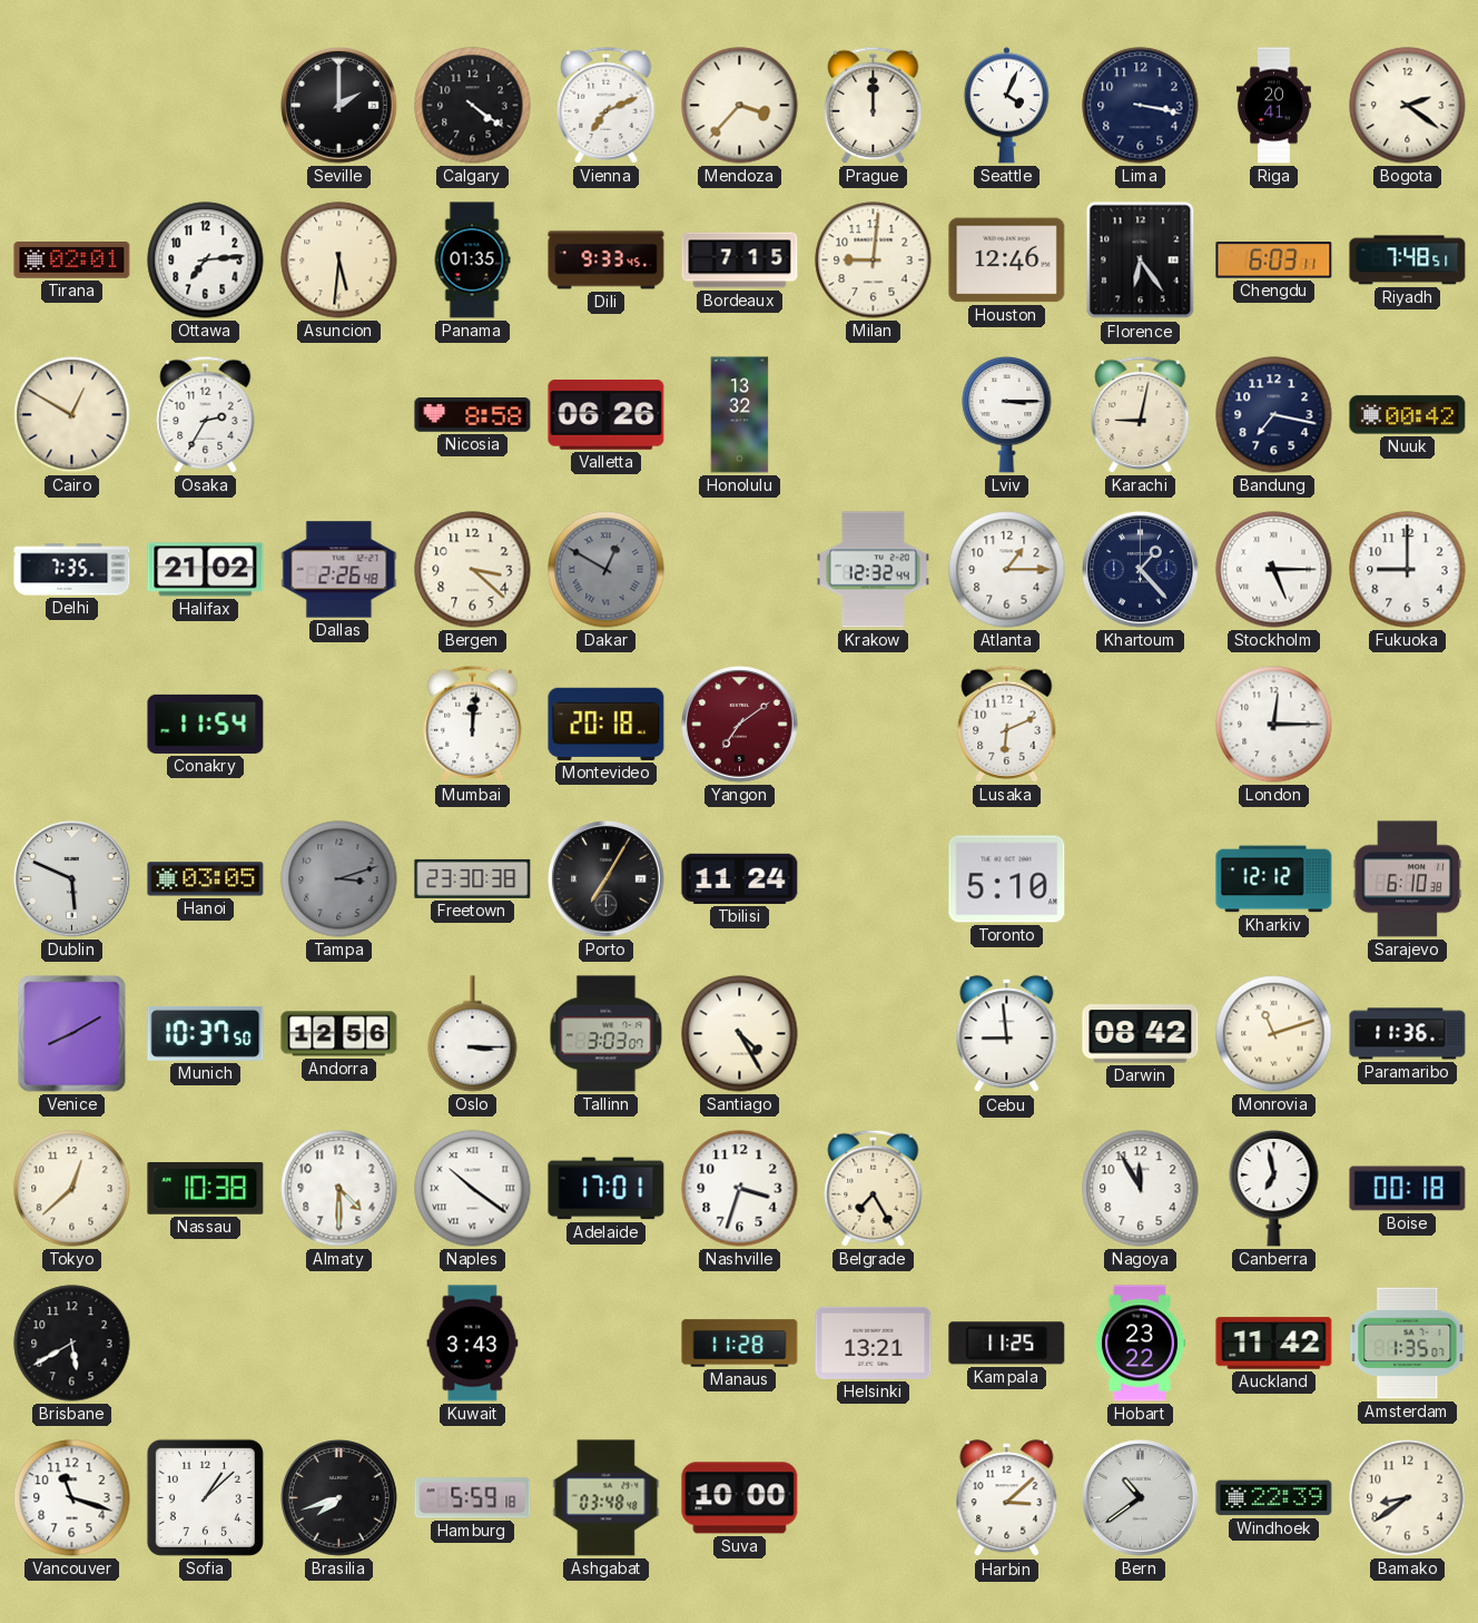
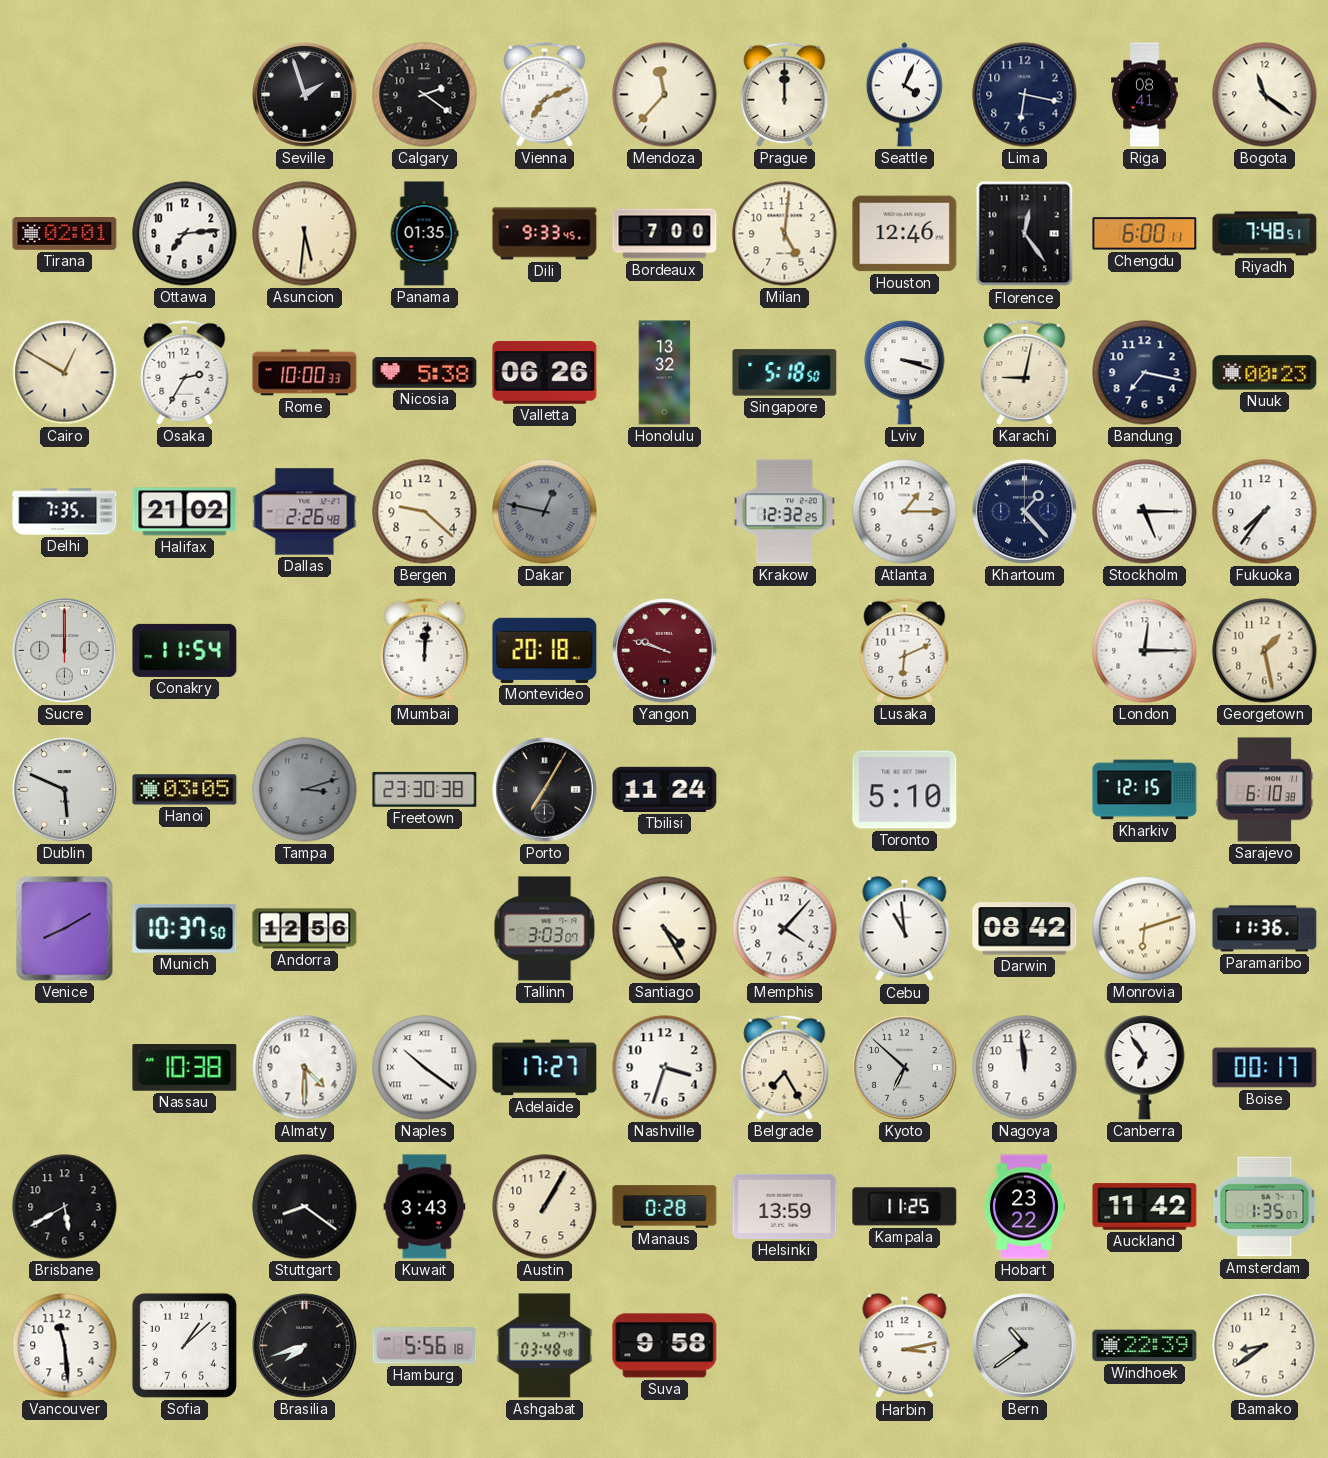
Seville: 2:00 -> 1:57 (305, 95)
Calgary: 4:21 -> 2:21 (425, 95)
Mendoza: 3:37 -> 11:37 (665, 95)
Lima: 3:17 -> 6:17 (1025, 95)
Riga: 20:41 -> 08:41 (1145, 95)
Bogota: 2:21 -> 11:21 (1265, 95)
Bordeaux: 7:15 -> 7:00 (665, 234)
Milan: 9:01 -> 5:01 (785, 234)
Florence: 6:24 -> 12:24 (1025, 234)
Chengdu: 6:03 -> 6:00 (1145, 234)
Rome: none -> 10:00 (305, 373)
Nicosia: 8:58 -> 5:38 (425, 373)
Singapore: none -> 5:18 (785, 373)
Lviv: 3:15 -> 3:18 (905, 373)
Nuuk: 00:42 -> 00:23 (1265, 373)
Bergen: 3:22 -> 9:22 (425, 512)
Dakar: 12:50 -> 12:47 (545, 512)
Krakow: 12:32:44 -> 12:32:25 (784, 512)
Fukuoka: 9:00 -> 7:36 (1265, 512)
Sucre: none -> 12:00 (65, 651)
Yangon: 7:09 -> 9:48 (665, 651)
Georgetown: none -> 1:28 (1265, 651)
Kharkiv: 12:12 -> 12:15 (1145, 790)
Oslo: 3:15 -> none (473, 1034)
Memphis: none -> 4:07 (785, 929)
Cebu: 8:59 -> 10:59 (905, 929)
Monrovia: 11:12 -> 6:12 (1145, 929)
Tokyo: 12:38 -> none (72, 1189)
Adelaide: 17:01 -> 17:27 (545, 1068)
Kyoto: none -> 6:52 (905, 1068)
Nagoya: 11:55 -> 11:59 (1025, 1068)
Canberra: 6:58 -> 6:54 (1145, 1068)
Boise: 00:18 -> 00:17 (1265, 1068)
Stuttgart: none -> 8:21 (305, 1207)
Austin: none -> 1:05 (545, 1207)
Manaus: 11:28 -> 0:28 (665, 1207)
Helsinki: 13:21 -> 13:59 (785, 1206)
Vancouver: 11:18 -> 11:29 (65, 1346)
Hamburg: 5:59 -> 5:56 (425, 1346)
Suva: 10:00 -> 9:58 (665, 1346)
Harbin: 3:08 -> 3:13 (905, 1346)
